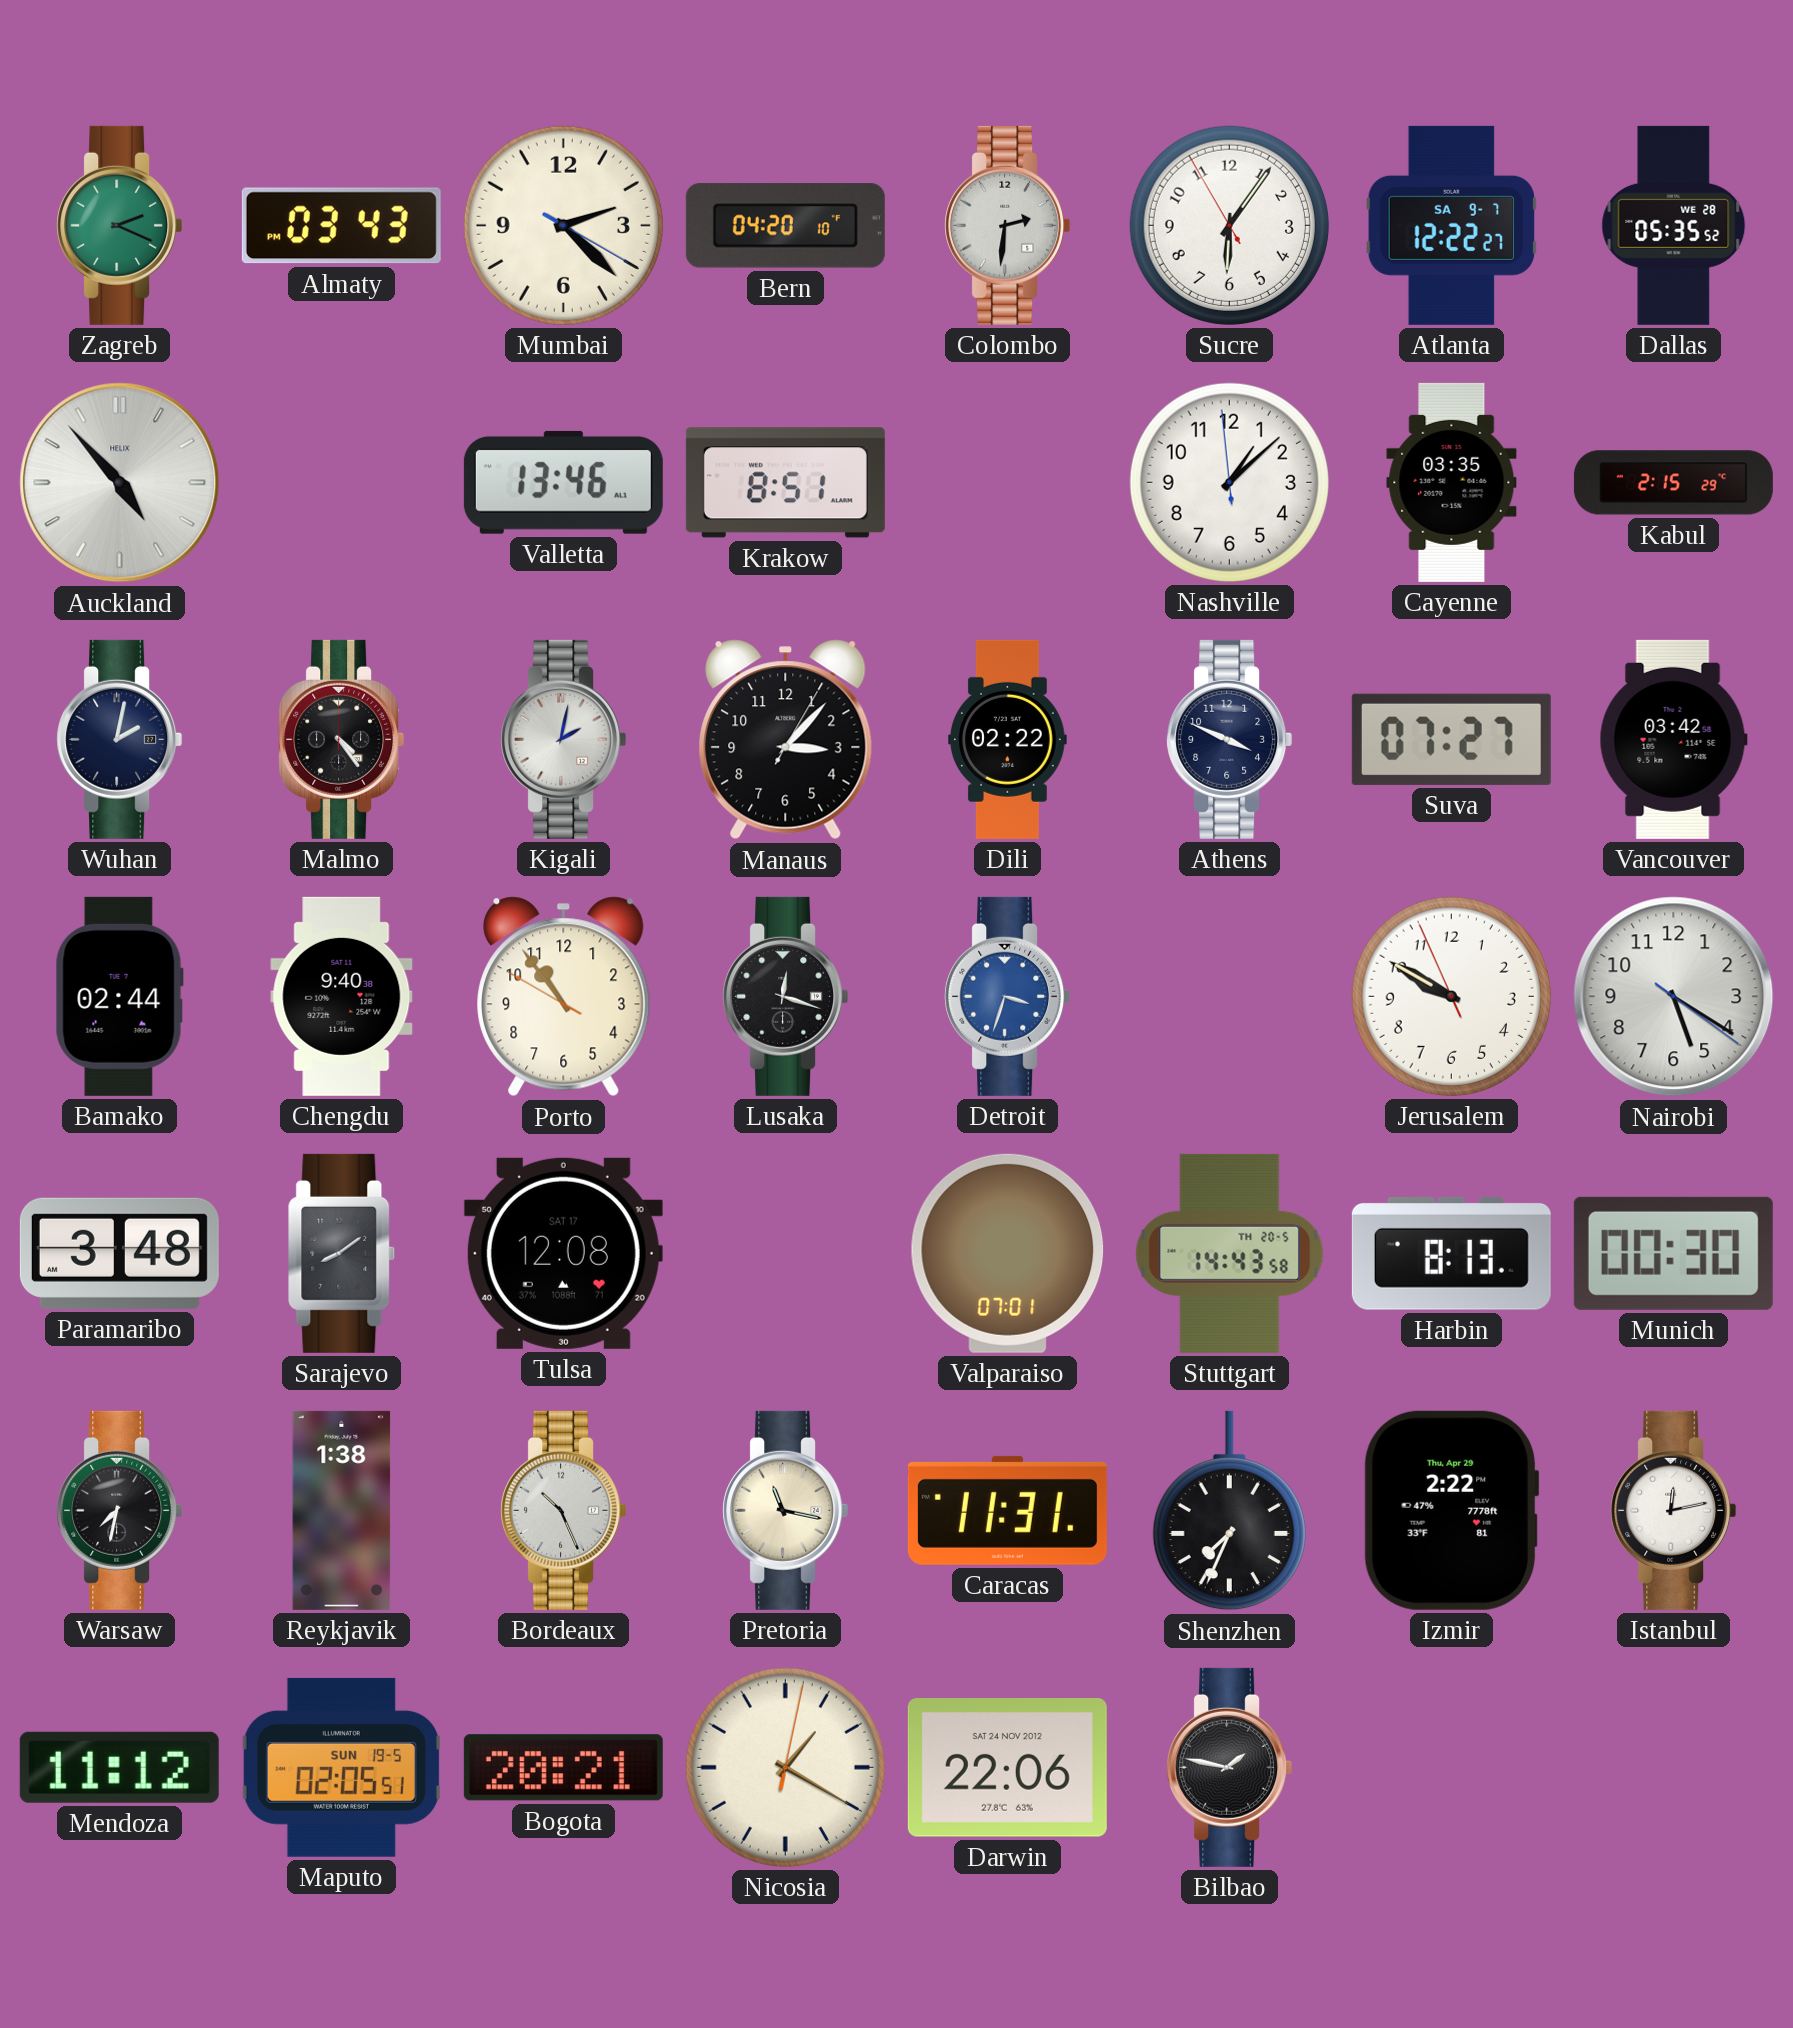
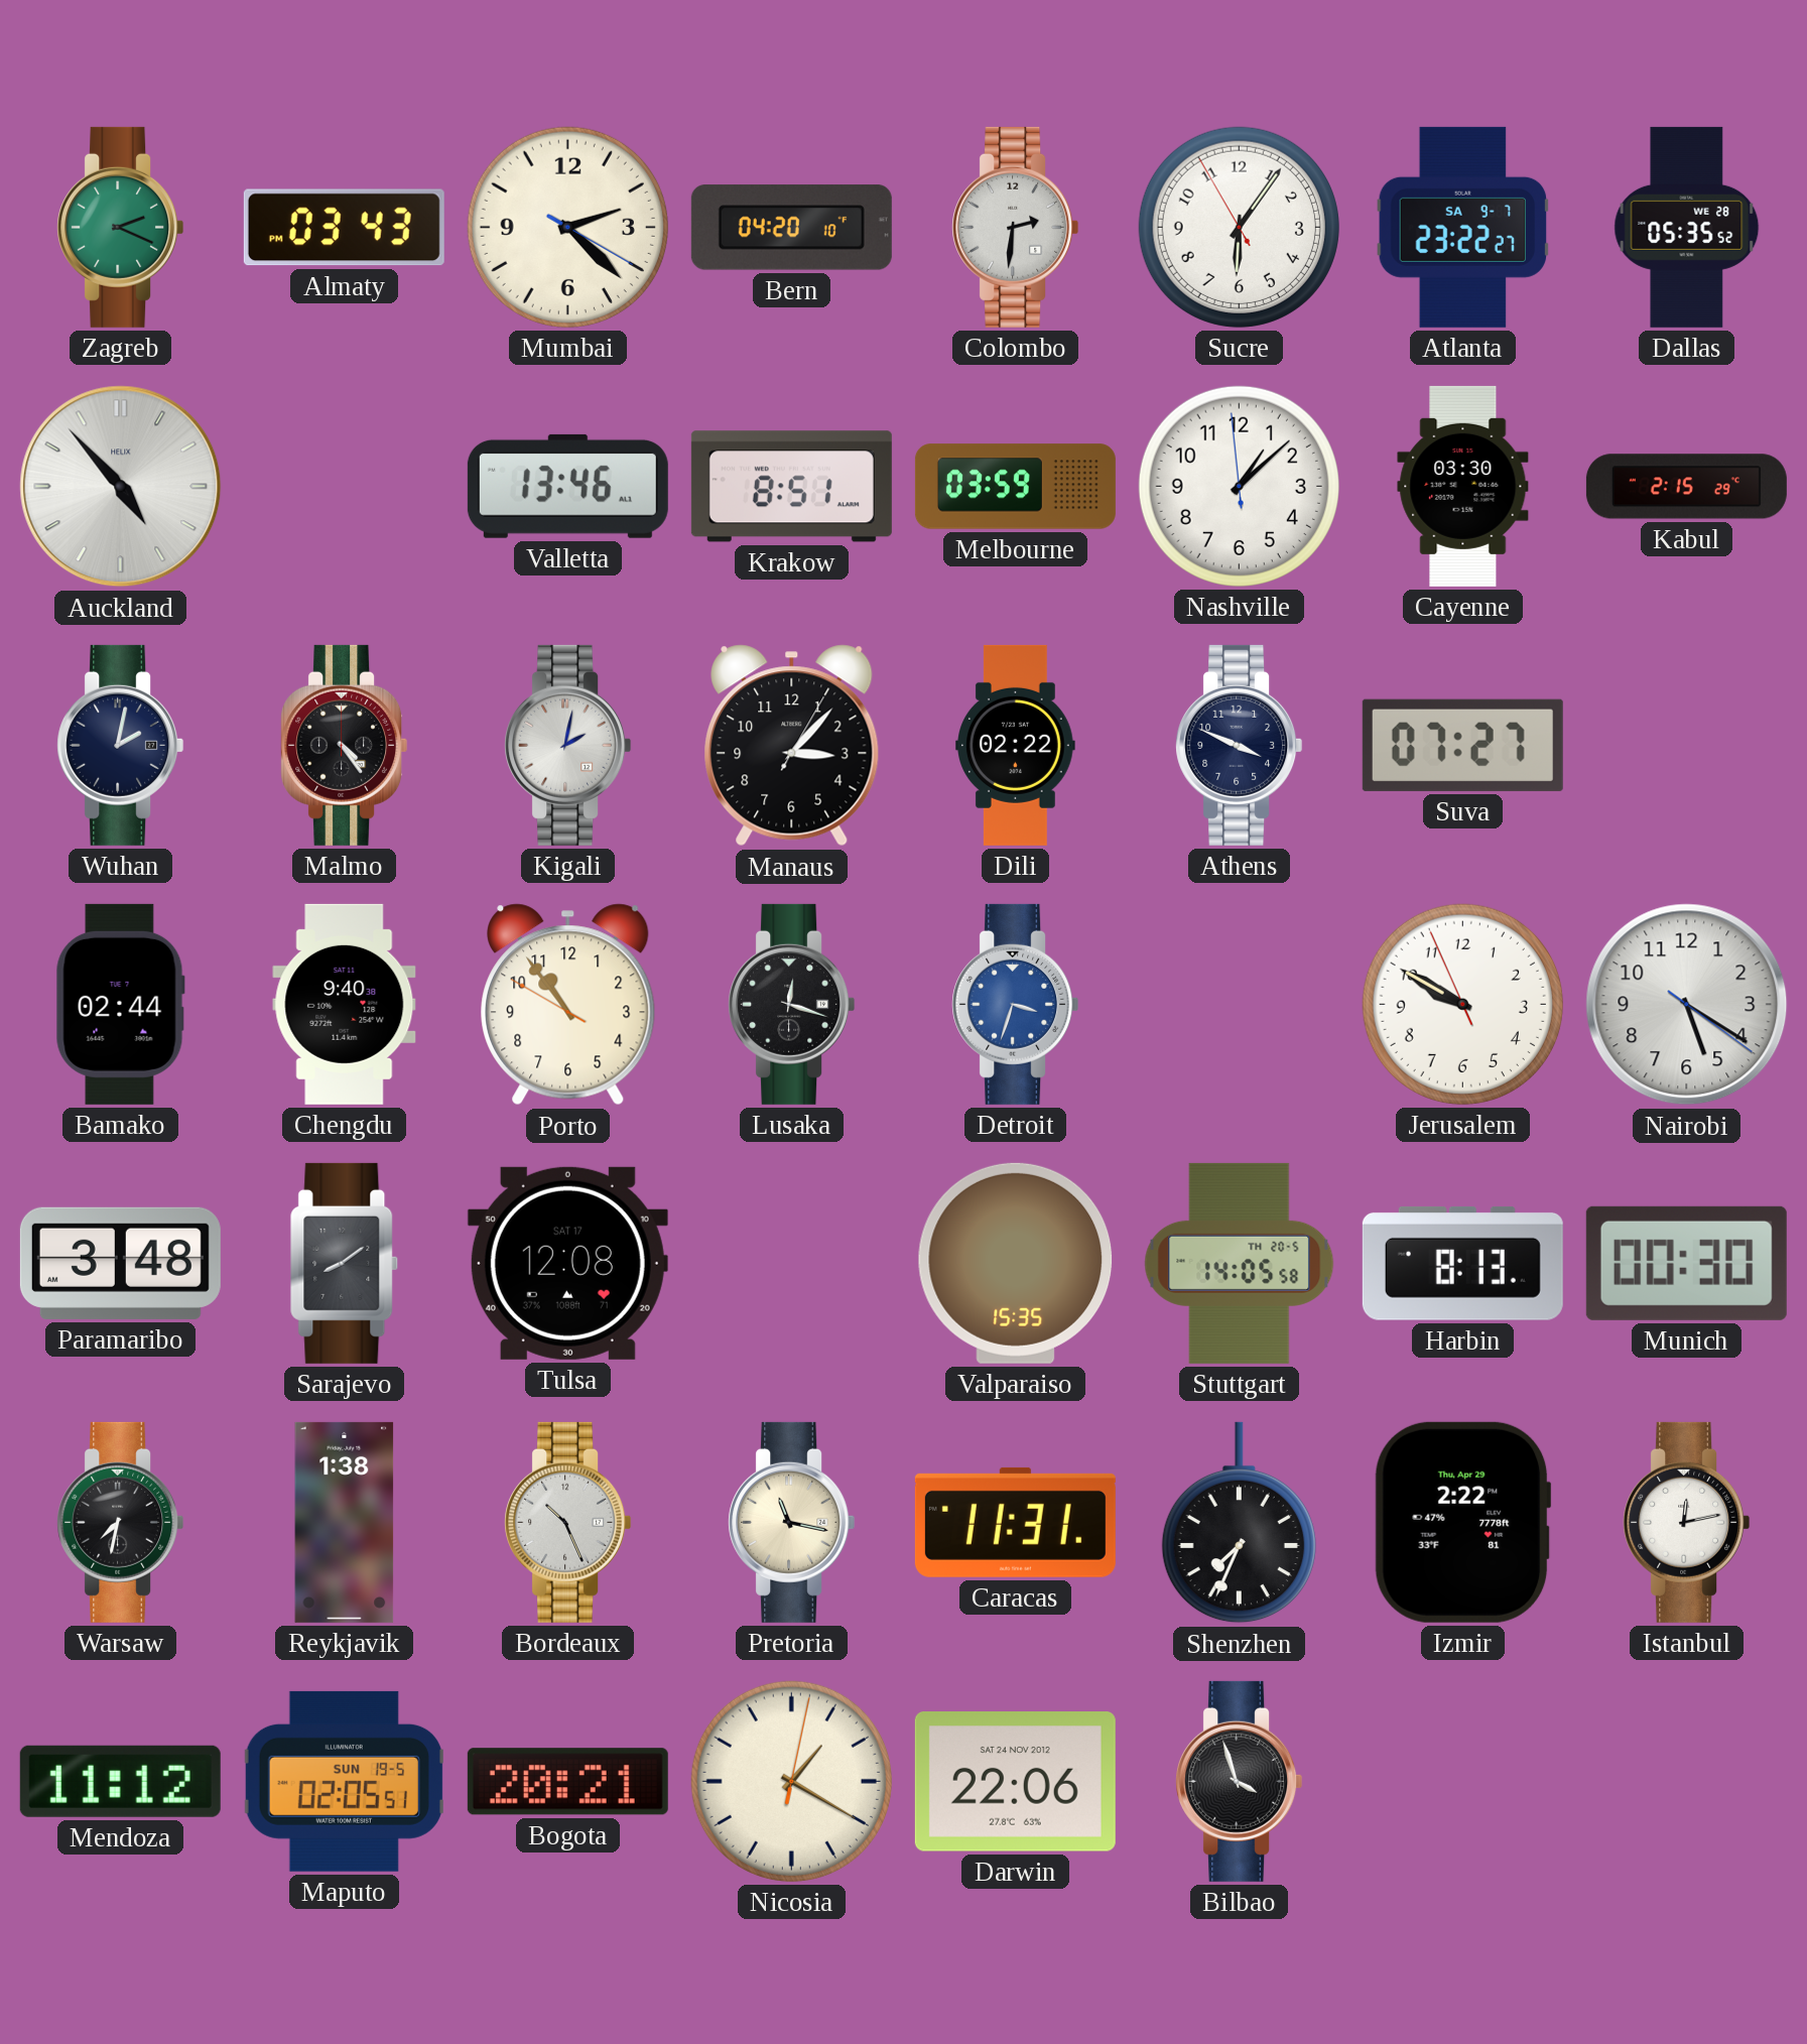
Atlanta: 12:22 -> 23:22 (1463, 227)
Melbourne: none -> 03:59 (1015, 487)
Cayenne: 03:35 -> 03:30 (1463, 486)
Vancouver: 03:42 -> none (1673, 739)
Valparaiso: 07:01 -> 15:35 (1016, 1263)
Stuttgart: 14:43 -> 14:05 (1240, 1263)
Bilbao: 1:47 -> 3:57 (1240, 1781)
